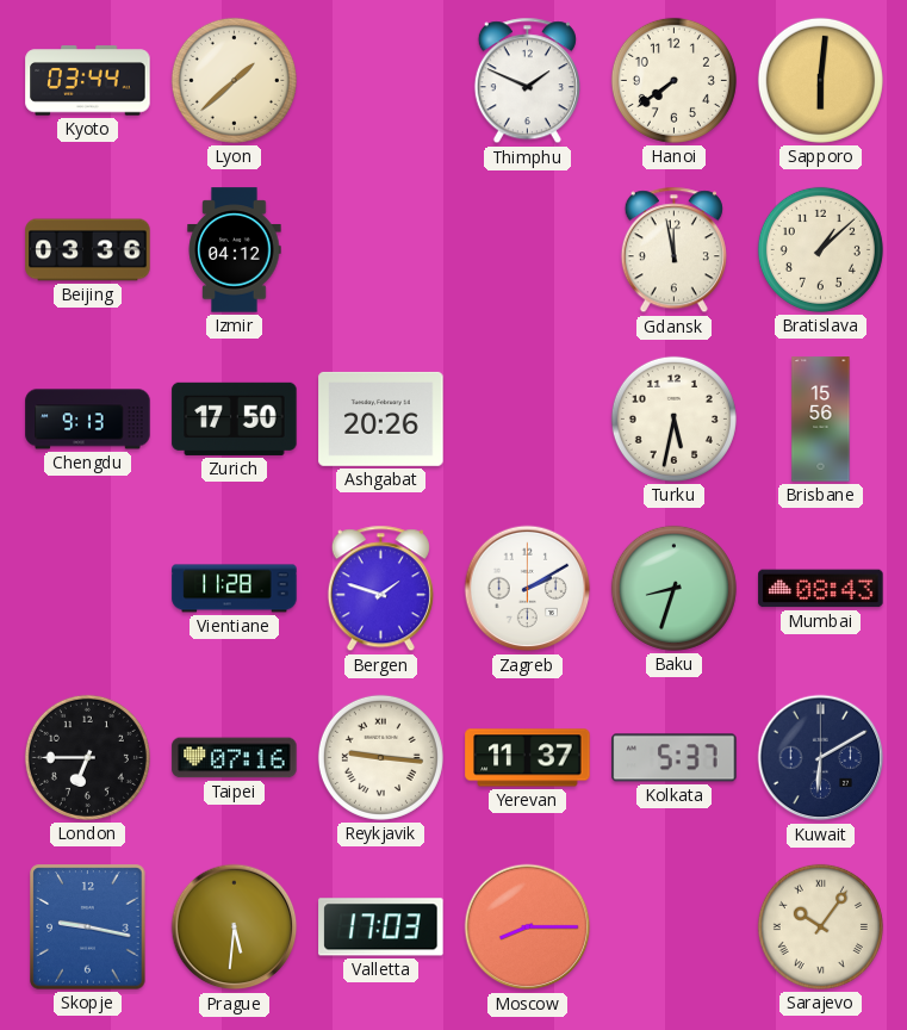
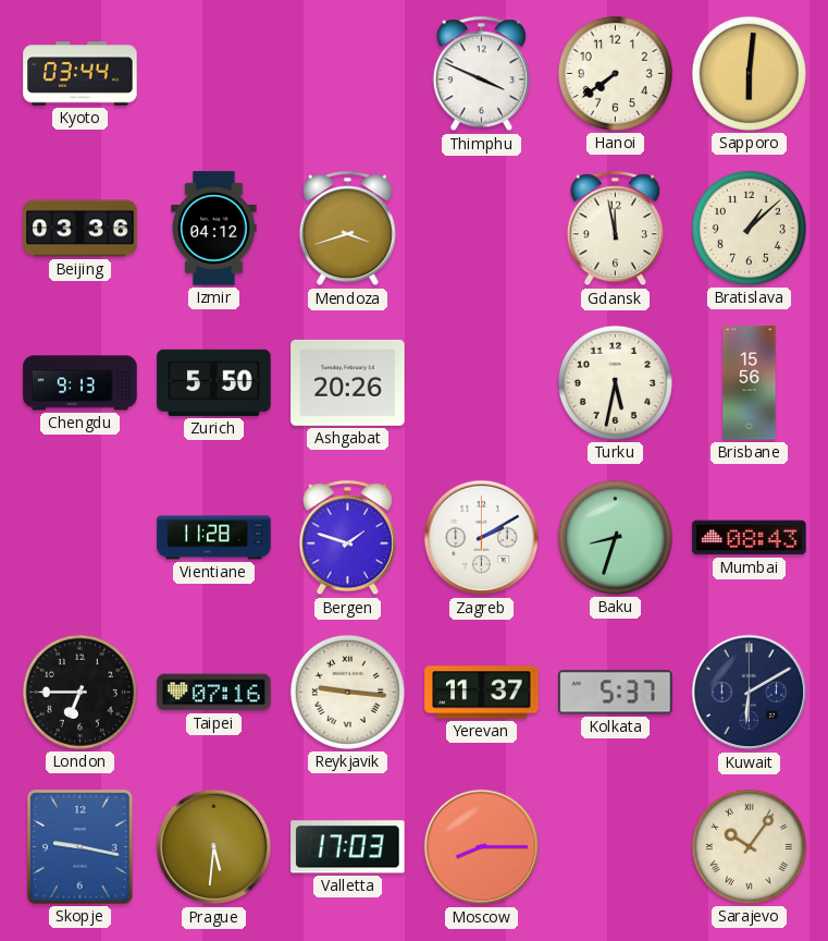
Lyon: 1:38 -> none (234, 80)
Thimphu: 1:49 -> 3:49 (481, 74)
Mendoza: none -> 3:42 (347, 229)
Zurich: 17:50 -> 5:50 (214, 382)
